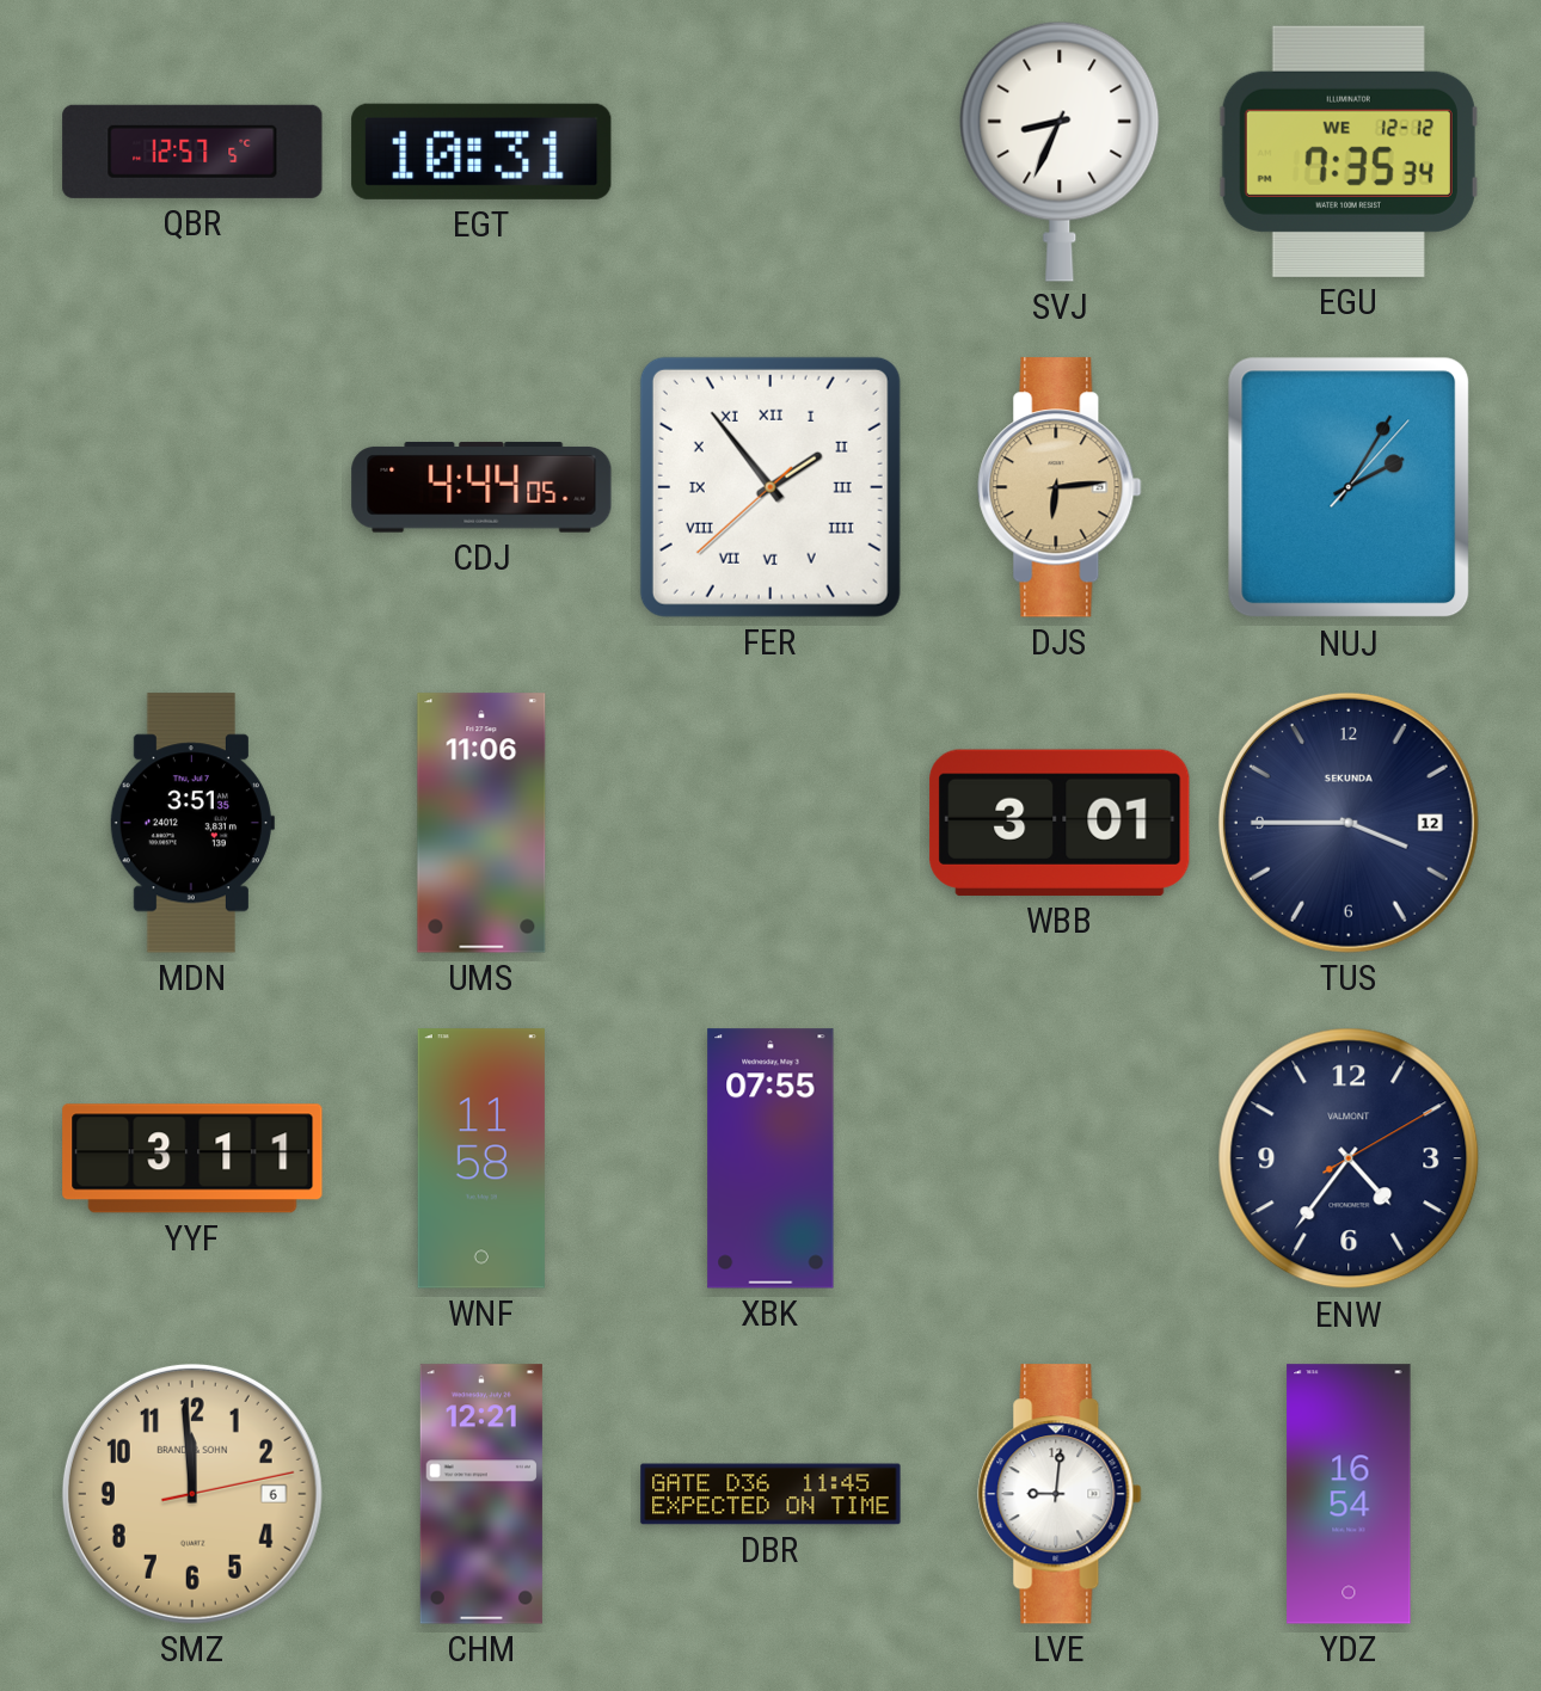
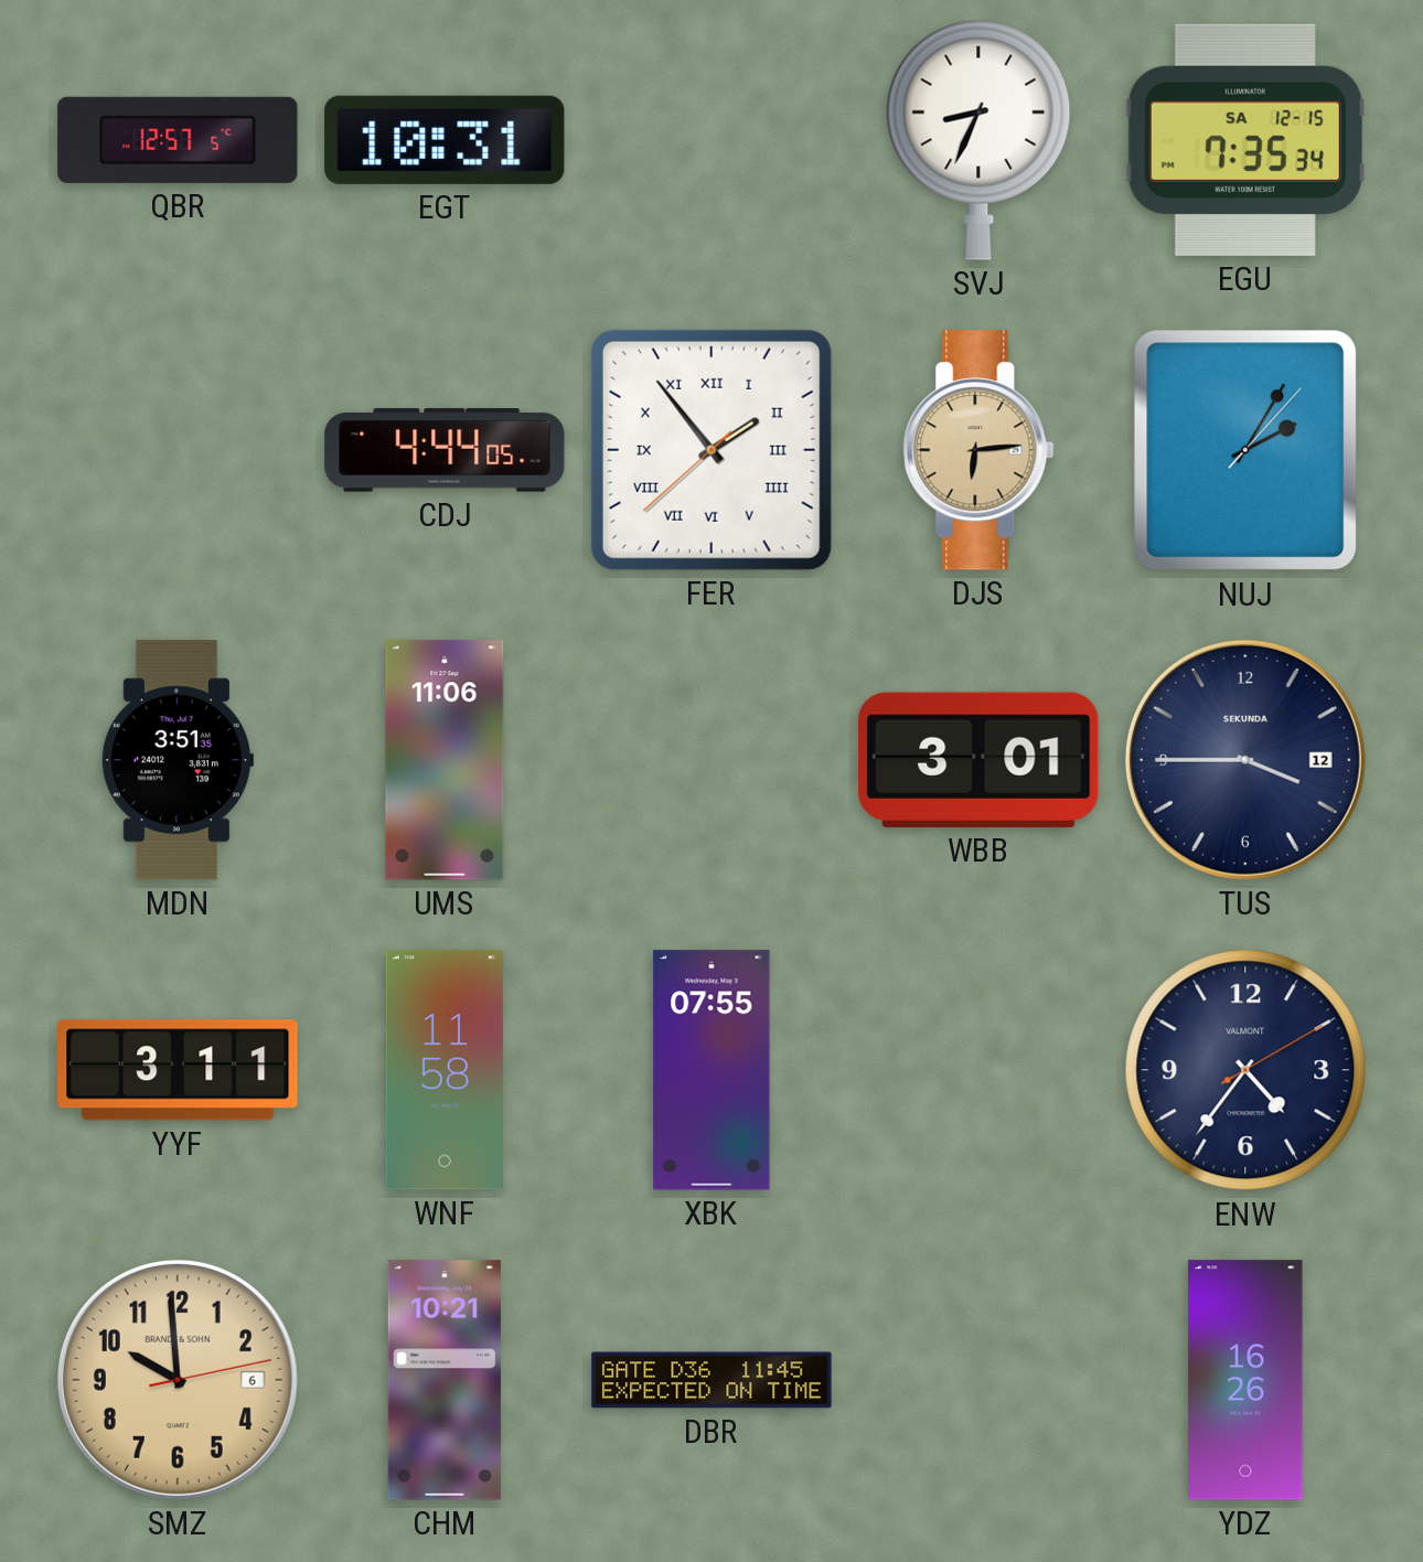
EGU date: WE 12-12 -> SA 12-15 (1245, 140)
SMZ: 11:59 -> 9:59 (178, 1380)
CHM: 12:21 -> 10:21 (445, 1380)
LVE: 9:01 -> none (1060, 1494)
YDZ: 16:54 -> 16:26 (1245, 1380)
